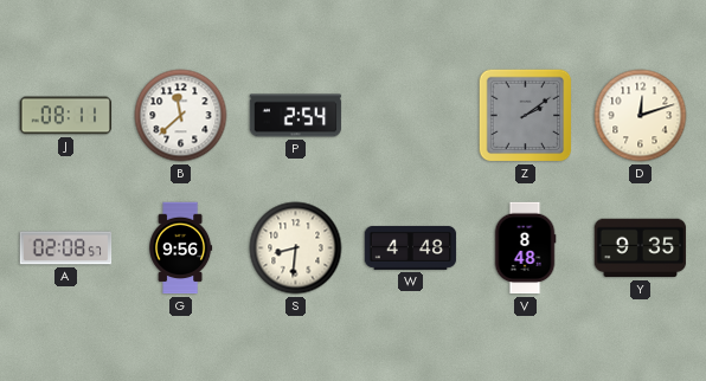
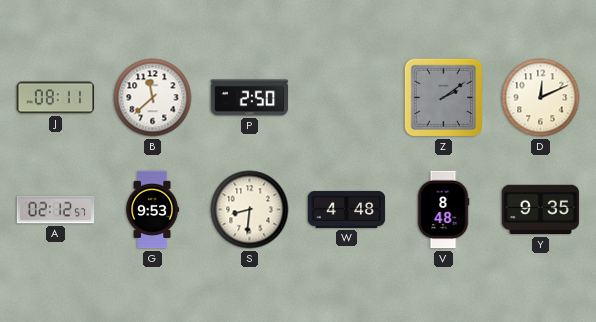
P: 2:54 -> 2:50 (250, 98)
D: 12:12 -> 12:11 (541, 98)
A: 02:08 -> 02:12 (56, 210)
G: 9:56 -> 9:53 (153, 210)
